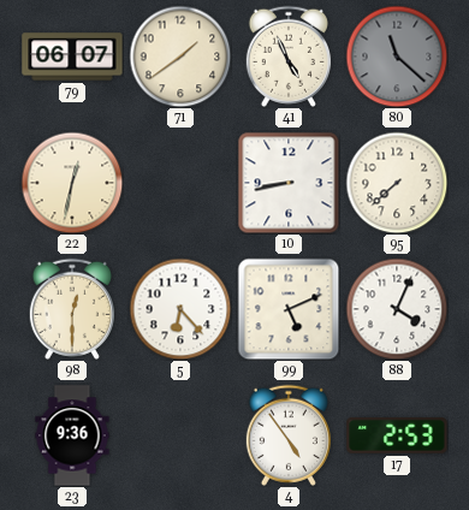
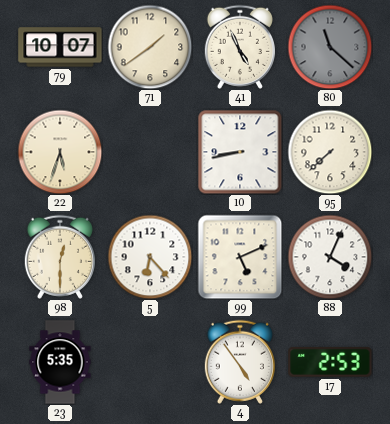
79: 06:07 -> 10:07 (60, 47)
22: 12:32 -> 5:33 (60, 152)
23: 9:36 -> 5:35 (60, 362)
